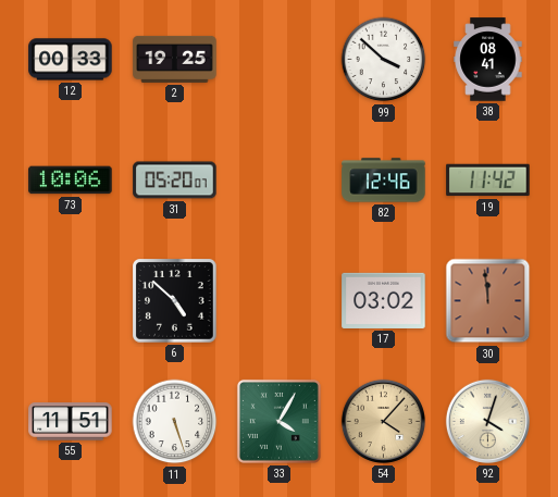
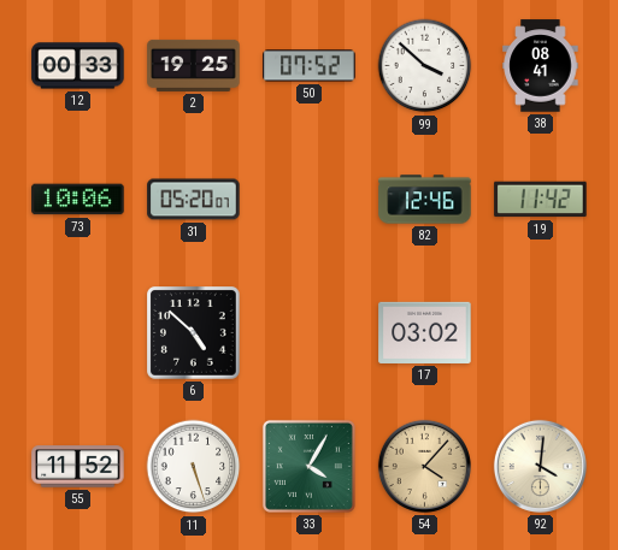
50: none -> 07:52 (310, 66)
30: 11:59 -> none (488, 301)
55: 11:51 -> 11:52 (78, 467)
92: 4:03 -> 4:01 (540, 466)
